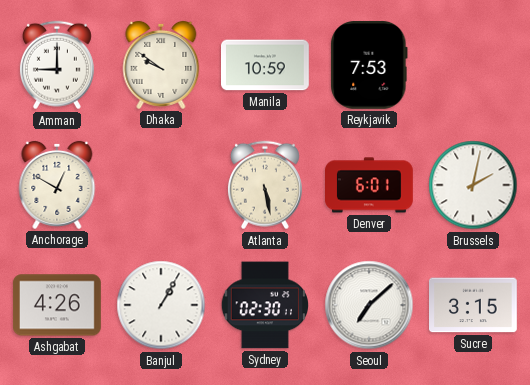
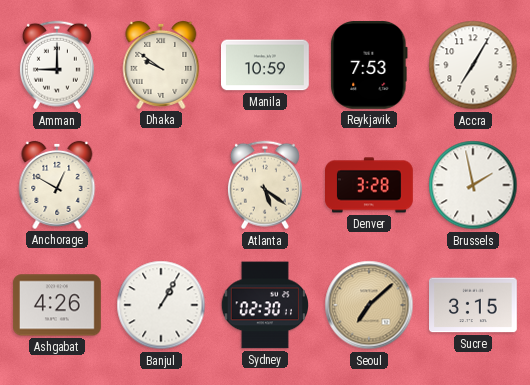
Accra: none -> 7:05 (473, 65)
Atlanta: 5:28 -> 5:21 (265, 185)
Denver: 6:01 -> 3:28 (370, 185)
Brussels: 2:02 -> 1:58 (473, 185)
Seoul dial: white -> champagne (369, 305)
